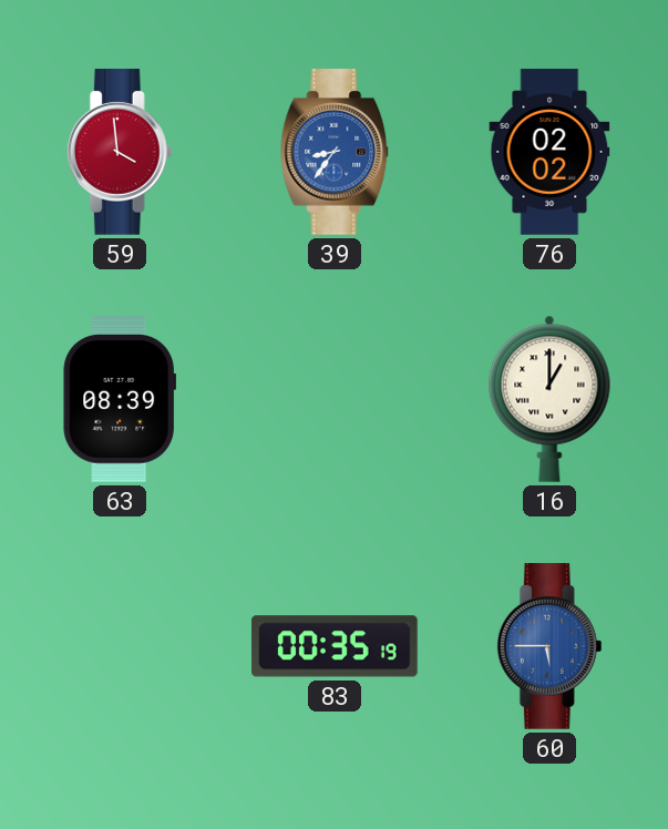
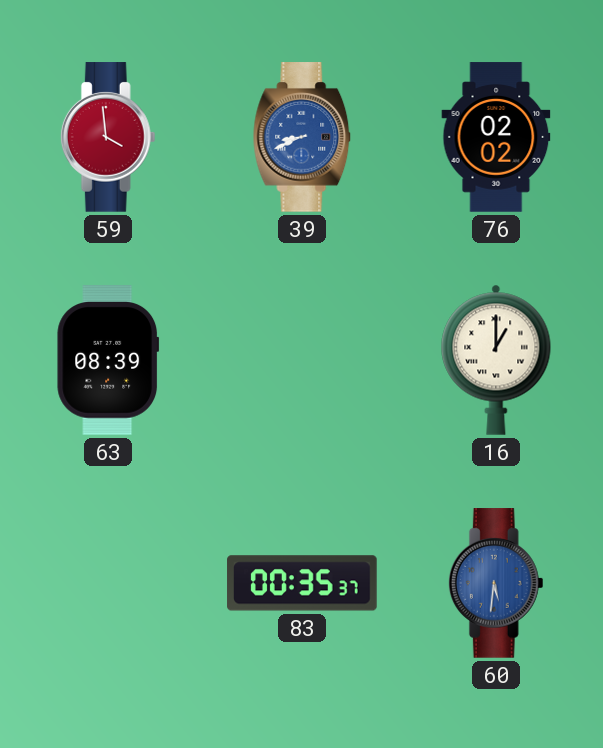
39: 8:36 -> 8:41 (302, 137)
83: 00:35:19 -> 00:35:37 (302, 583)
60: 5:45 -> 5:31 (496, 583)
